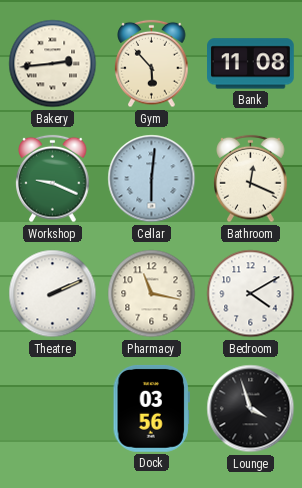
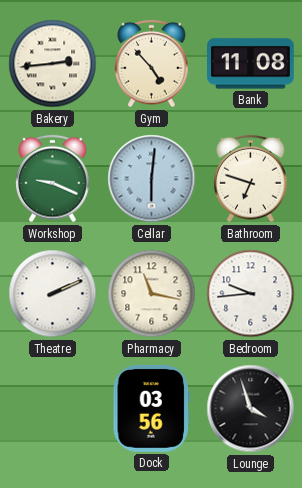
Gym: 5:53 -> 4:53 (152, 64)
Bathroom: 12:19 -> 6:48 (251, 179)
Bedroom: 4:10 -> 9:44 (251, 294)
